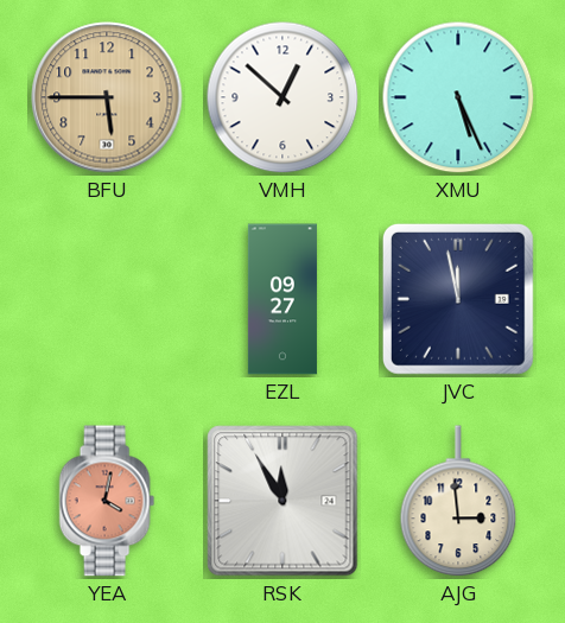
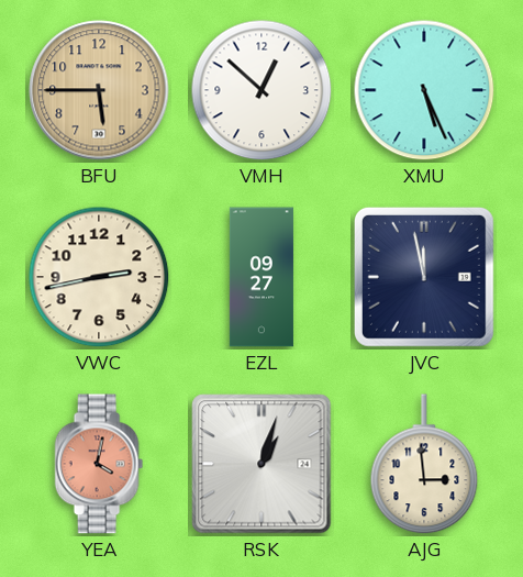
VWC: none -> 2:43 (99, 277)
RSK: 11:55 -> 1:03 (261, 464)
